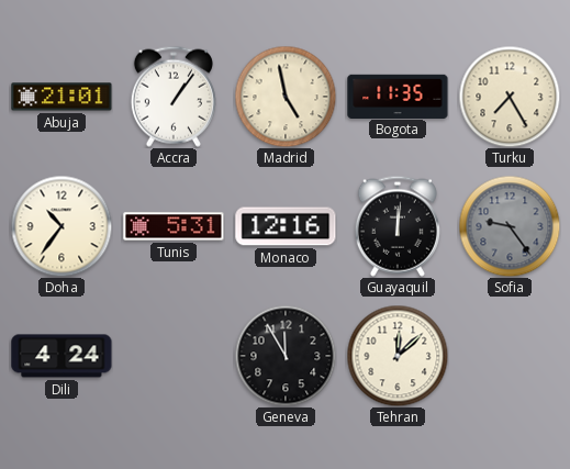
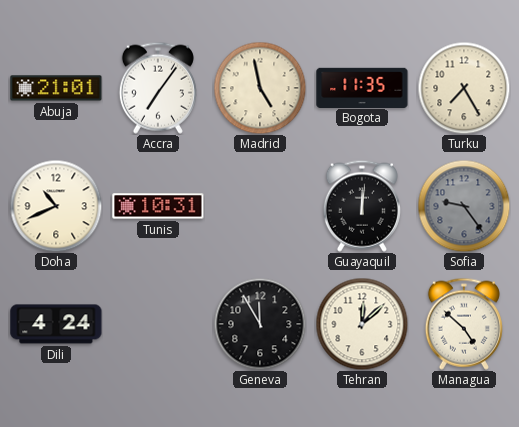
Accra: 1:06 -> 7:06 (158, 88)
Doha: 10:36 -> 10:41 (56, 206)
Tunis: 5:31 -> 10:31 (158, 206)
Monaco: 12:16 -> none (286, 226)
Managua: none -> 4:52 (464, 324)
